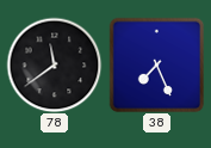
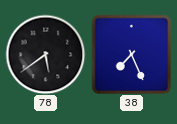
78: 11:39 -> 5:39 (45, 54)
